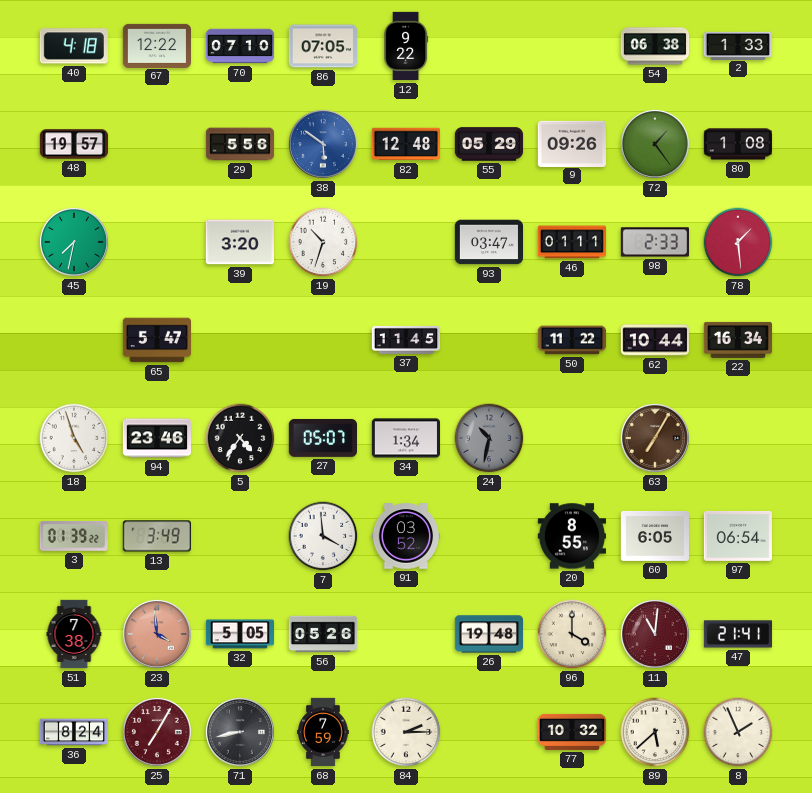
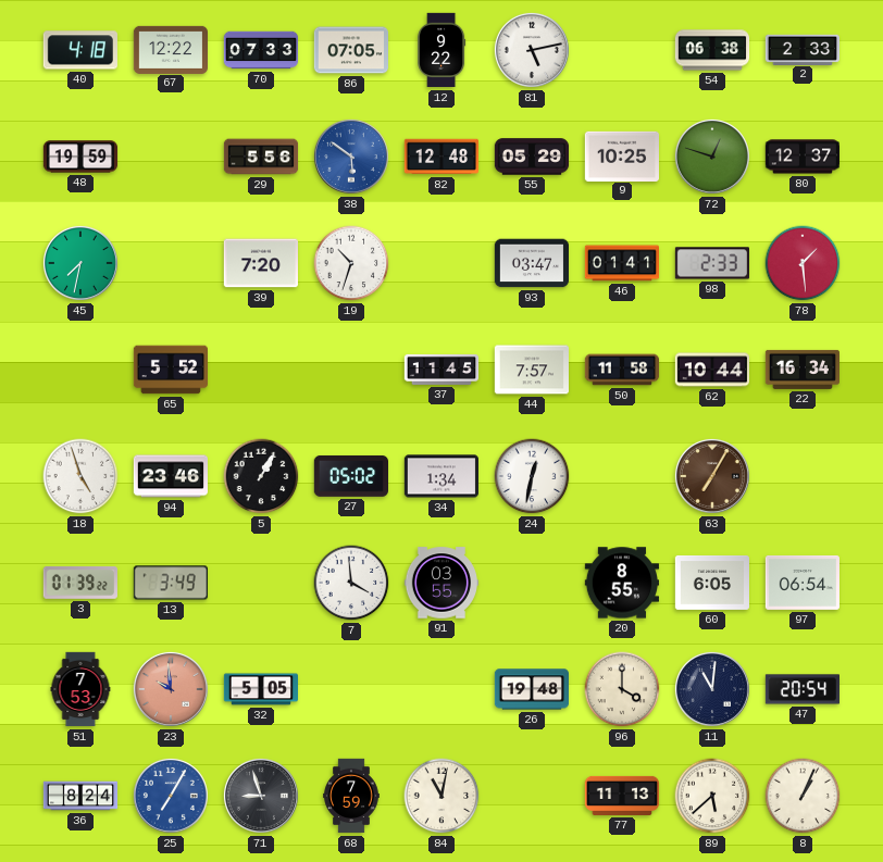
70: 07:10 -> 07:33 (261, 50)
81: none -> 5:13 (532, 50)
2: 1:33 -> 2:33 (801, 49)
48: 19:57 -> 19:59 (80, 157)
9: 09:26 -> 10:25 (621, 155)
72: 1:24 -> 12:48 (712, 157)
80: 1:08 -> 12:37 (801, 157)
39: 3:20 -> 7:20 (260, 263)
46: 01:11 -> 01:41 (621, 263)
65: 5:47 -> 5:52 (170, 370)
44: none -> 7:57 (531, 370)
50: 11:22 -> 11:58 (622, 370)
5: 4:36 -> 1:05 (261, 476)
27: 05:07 -> 05:02 (350, 476)
24: 10:32 -> 12:32 (532, 476)
24 dial: grey -> white (532, 476)
91: 03:52 -> 03:55 (440, 583)
51: 7:38 -> 7:53 (80, 689)
23: 3:59 -> 9:59 (171, 689)
56: 05:26 -> none (323, 634)
11 dial: burgundy -> navy (712, 689)
47: 21:41 -> 20:54 (801, 689)
25 dial: burgundy -> blue (171, 796)
71: 8:43 -> 8:57 (261, 796)
84: 2:15 -> 11:02 (442, 796)
77: 10:32 -> 11:13 (622, 796)
8: 1:56 -> 1:04 (803, 796)
